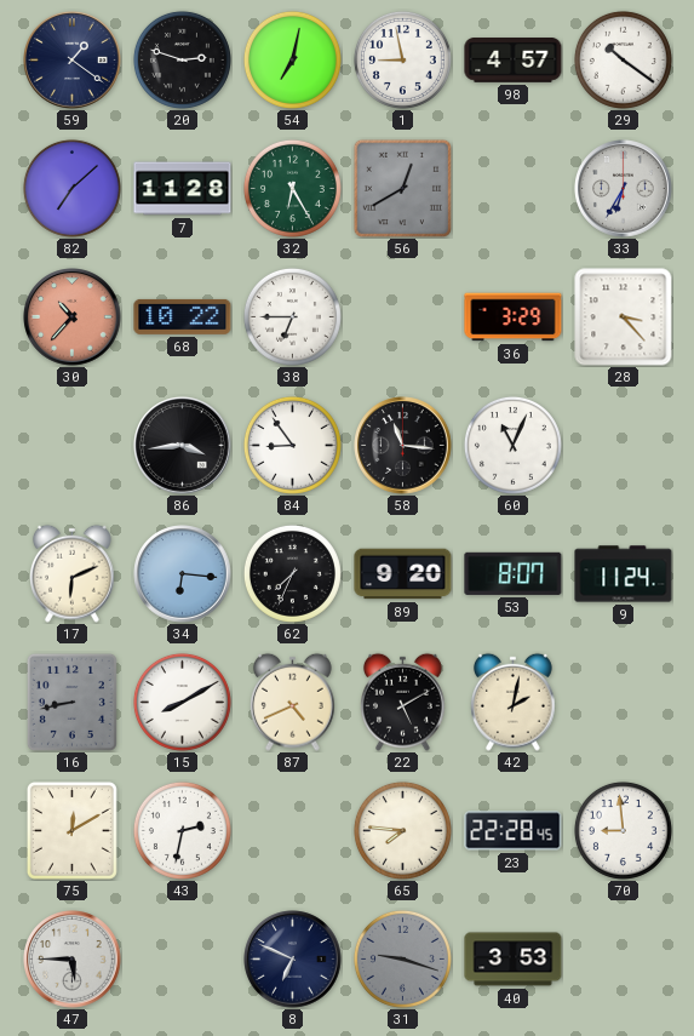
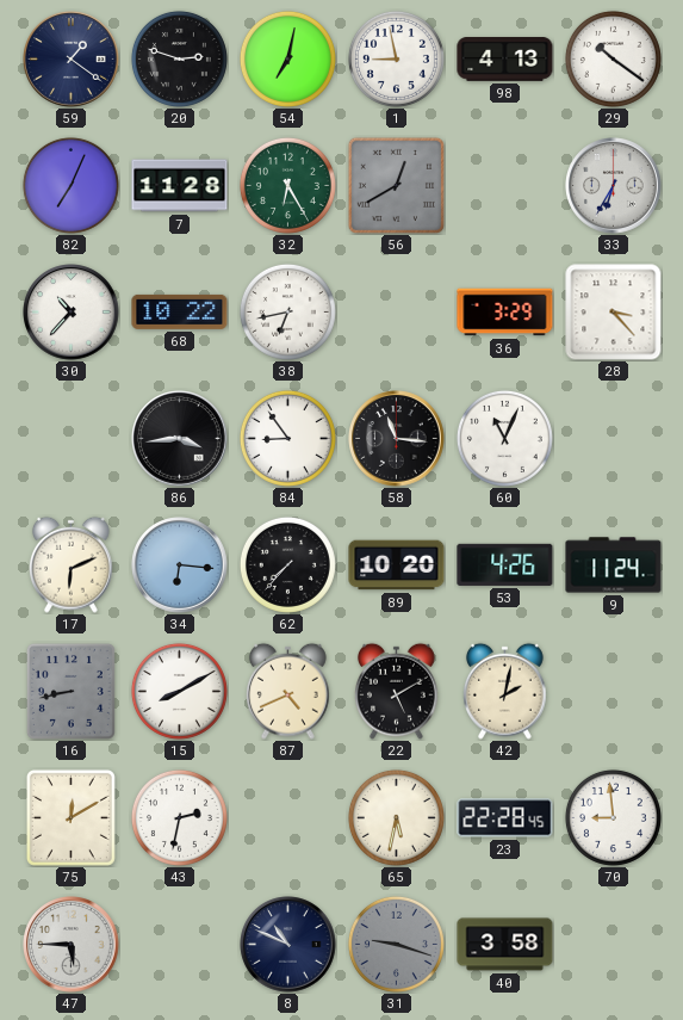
98: 4:57 -> 4:13 (505, 60)
82: 7:08 -> 7:04 (70, 185)
30 dial: salmon -> white (72, 313)
38: 6:45 -> 6:43 (287, 311)
62: 7:34 -> 7:37 (287, 564)
89: 9:20 -> 10:20 (397, 565)
53: 8:07 -> 4:26 (505, 564)
65: 7:46 -> 5:32 (396, 817)
8: 6:49 -> 10:49 (288, 945)
40: 3:53 -> 3:58 (505, 945)
